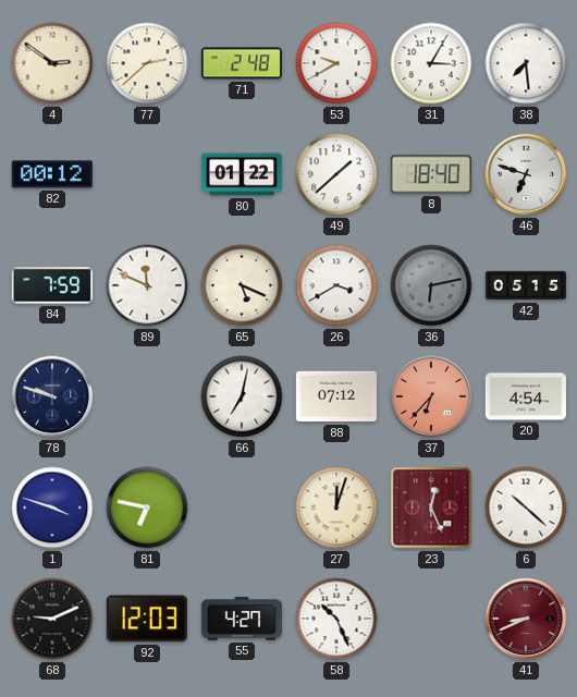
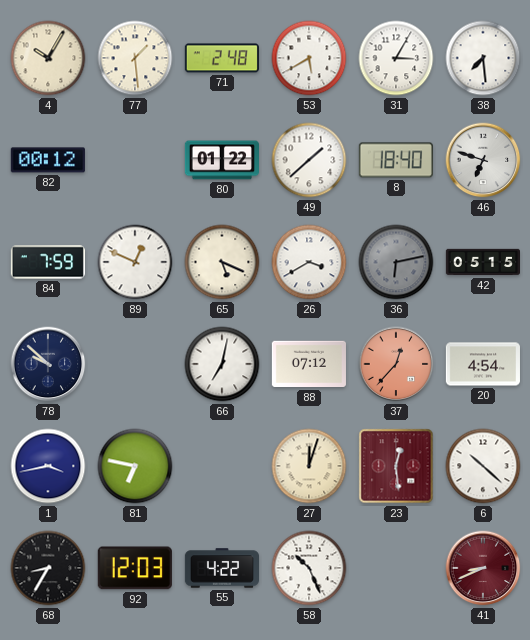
4: 2:51 -> 10:05 (48, 58)
77: 2:38 -> 1:29 (135, 58)
53: 9:40 -> 5:40 (309, 58)
89: 11:49 -> 12:49 (135, 262)
78: 9:48 -> 9:52 (48, 364)
37: 6:37 -> 12:37 (396, 364)
1: 3:48 -> 3:43 (48, 466)
23: 12:26 -> 12:29 (396, 466)
68: 9:11 -> 8:35 (48, 568)
55: 4:27 -> 4:22 (221, 568)
